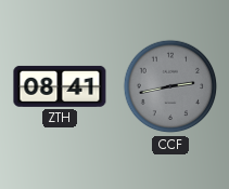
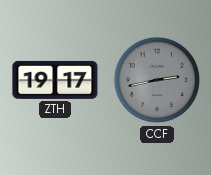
ZTH: 08:41 -> 19:17 (55, 80)
